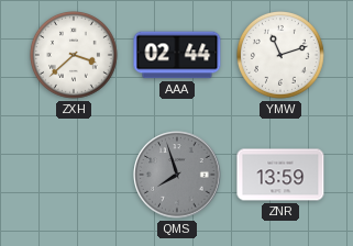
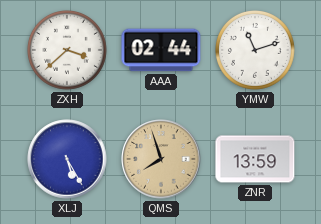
XLJ: none -> 5:25 (67, 159)
QMS dial: grey -> champagne (161, 159)
